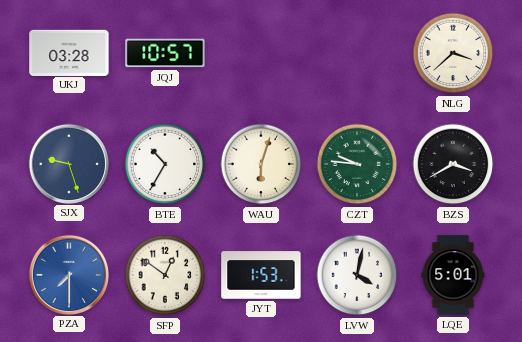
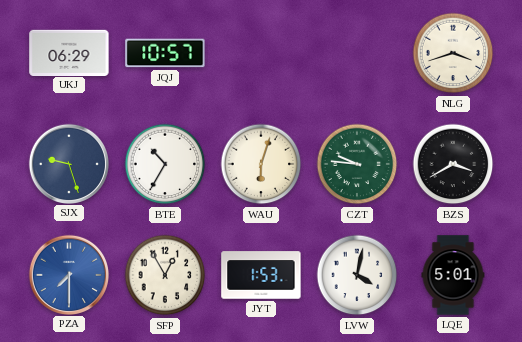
UKJ: 03:28 -> 06:29 (69, 52)
NLG: 3:38 -> 3:42 (453, 53)
SFP: 12:51 -> 12:55 (165, 275)
